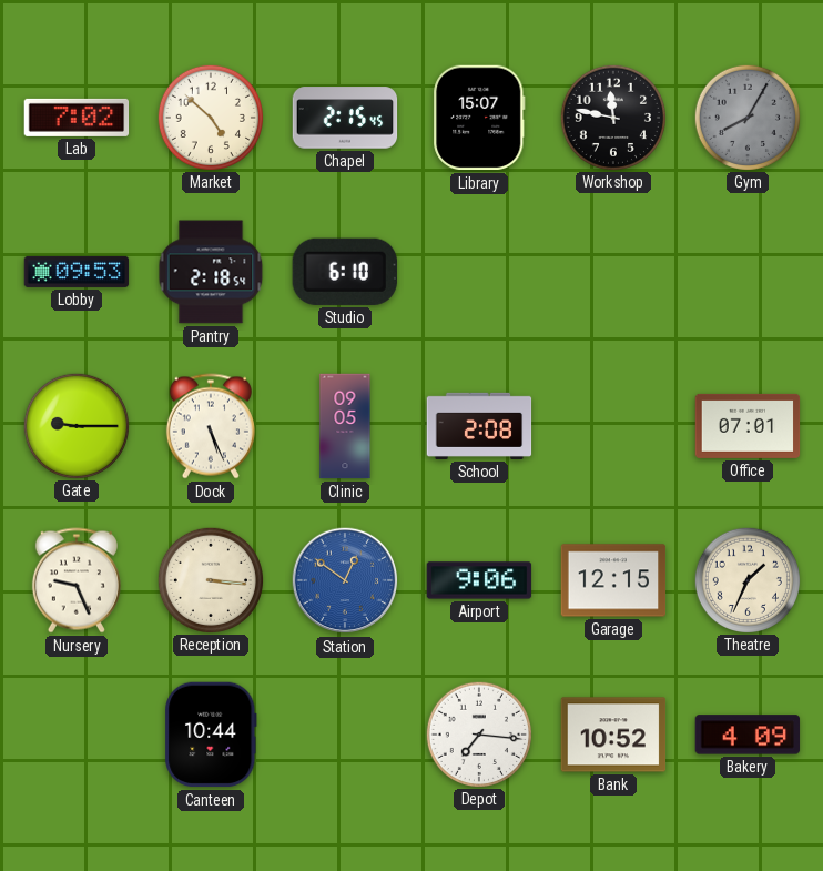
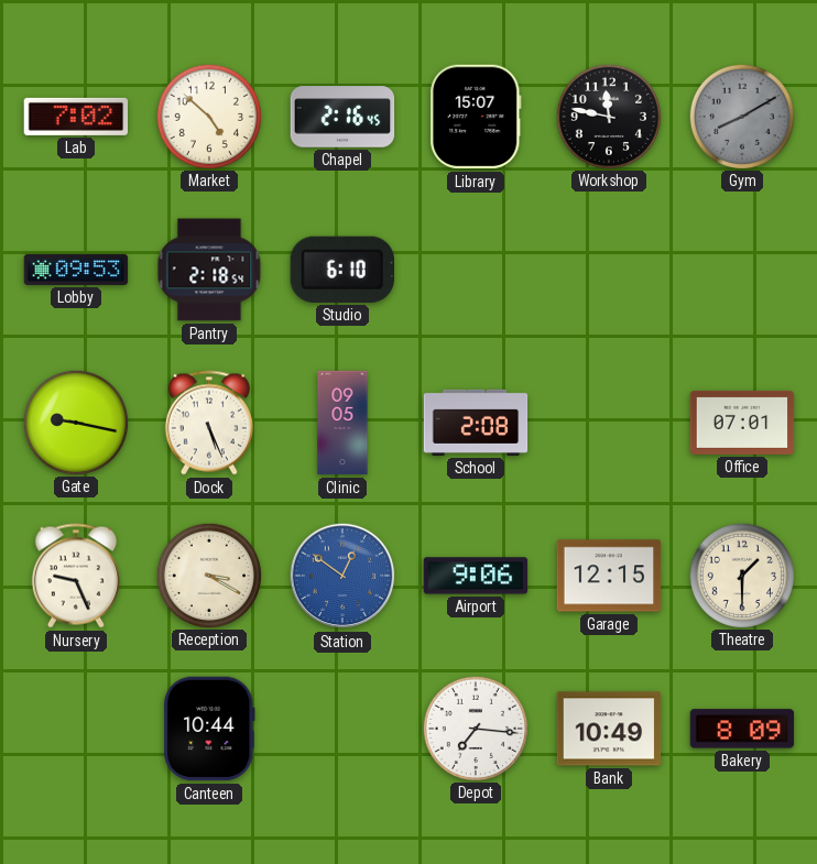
Chapel: 2:15 -> 2:16 (342, 117)
Gym: 8:05 -> 8:10 (741, 116)
Gate: 9:15 -> 9:17 (75, 422)
Reception: 3:16 -> 3:20 (208, 575)
Theatre: 1:34 -> 1:30 (741, 575)
Bank: 10:52 -> 10:49 (609, 729)
Bakery: 4:09 -> 8:09 (742, 729)
